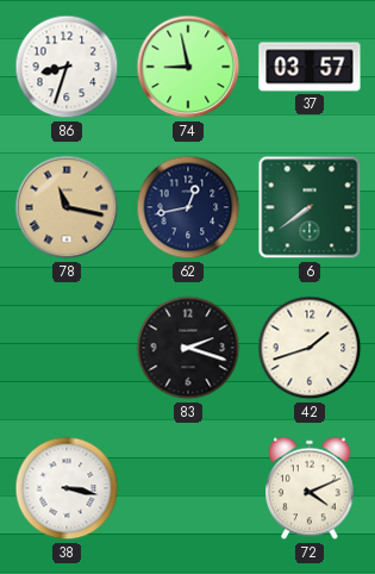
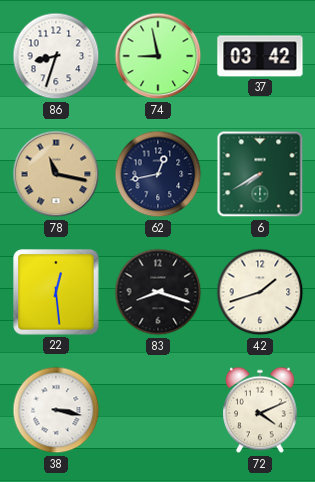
37: 03:57 -> 03:42 (260, 56)
6: 7:39 -> 7:40 (260, 174)
22: none -> 12:29 (56, 292)
83: 2:18 -> 8:18 (158, 292)
